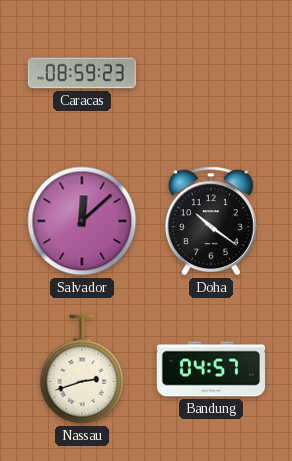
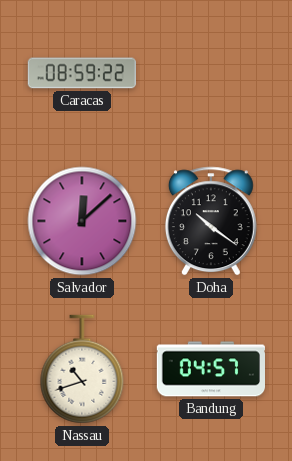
Caracas: 08:59:23 -> 08:59:22 (82, 73)
Nassau: 2:42 -> 10:42 (82, 369)
